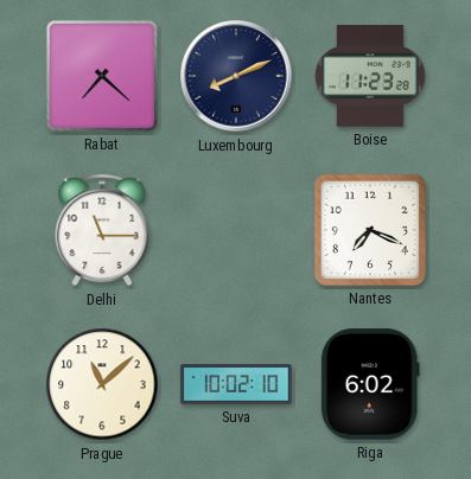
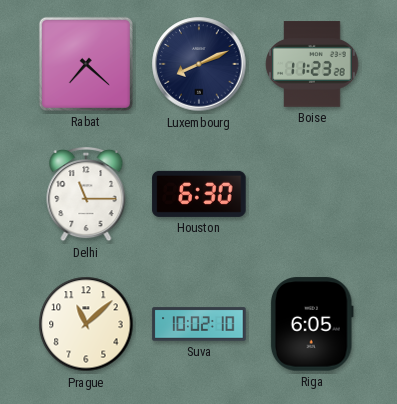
Houston: none -> 6:30 (199, 194)
Nantes: 7:19 -> none (370, 230)
Riga: 6:02 -> 6:05 (312, 324)
